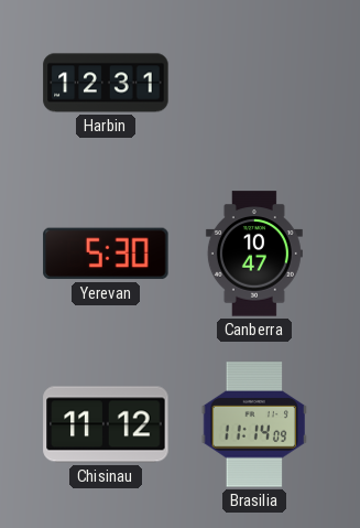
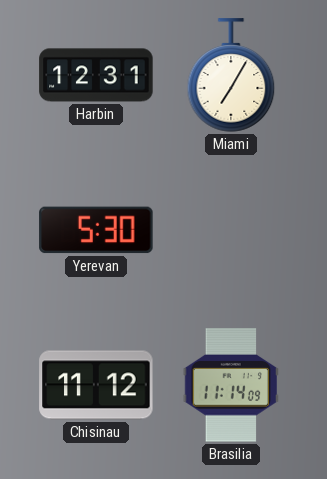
Miami: none -> 7:05 (231, 75)
Canberra: 10:47 -> none (254, 254)
